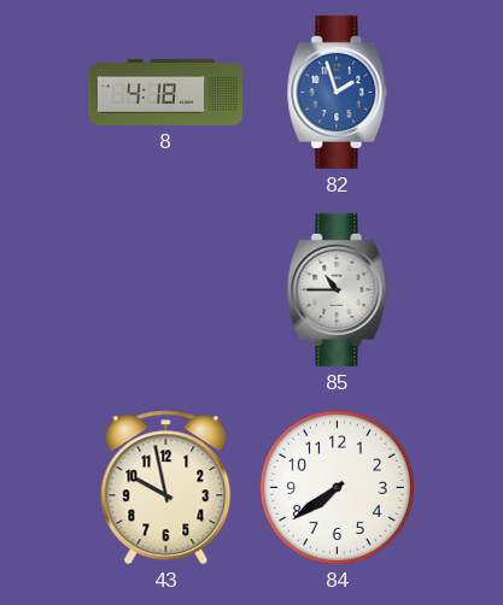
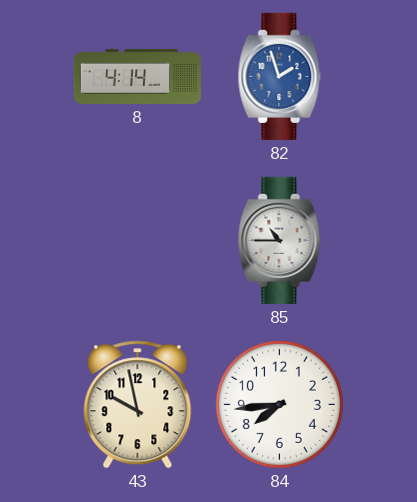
8: 4:18 -> 4:14 (137, 76)
84: 7:39 -> 7:44 (279, 404)
